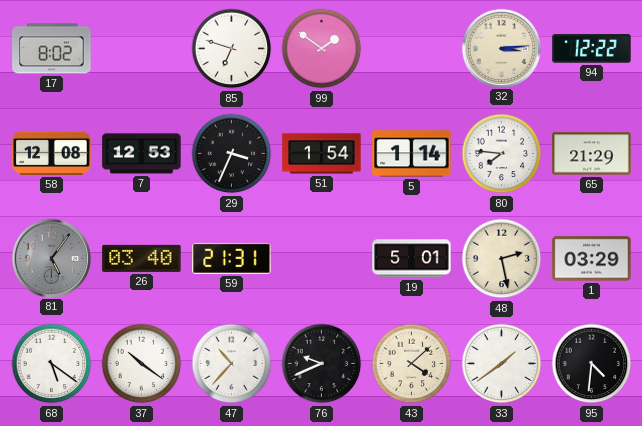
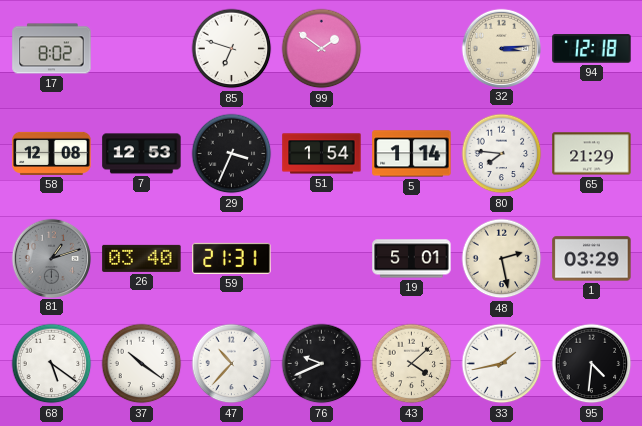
94: 12:22 -> 12:18 (592, 49)
81: 5:06 -> 1:12 (51, 258)
33: 1:39 -> 1:43 (502, 364)
